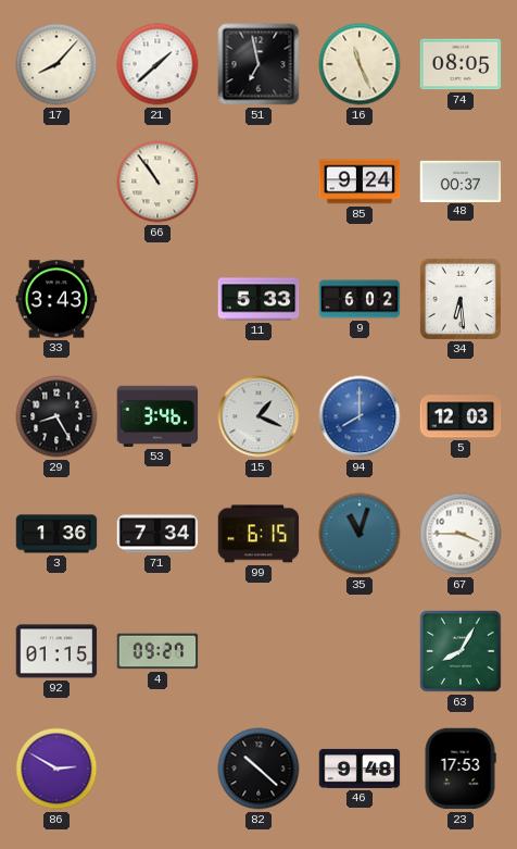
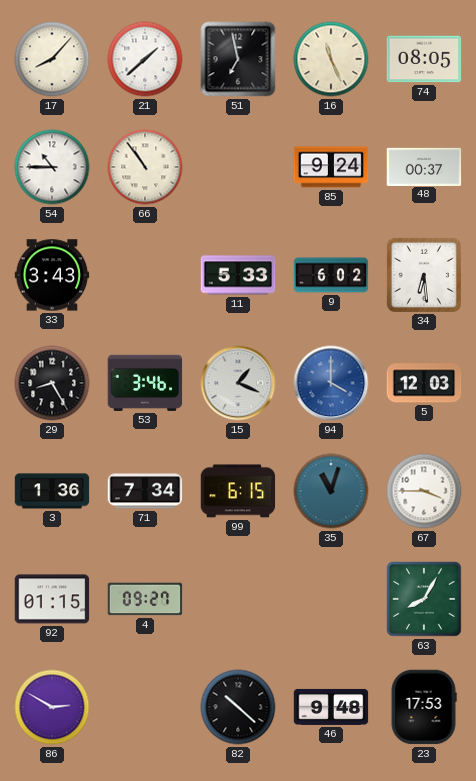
54: none -> 10:45 (52, 167)
94: 8:00 -> 4:00 (331, 383)
